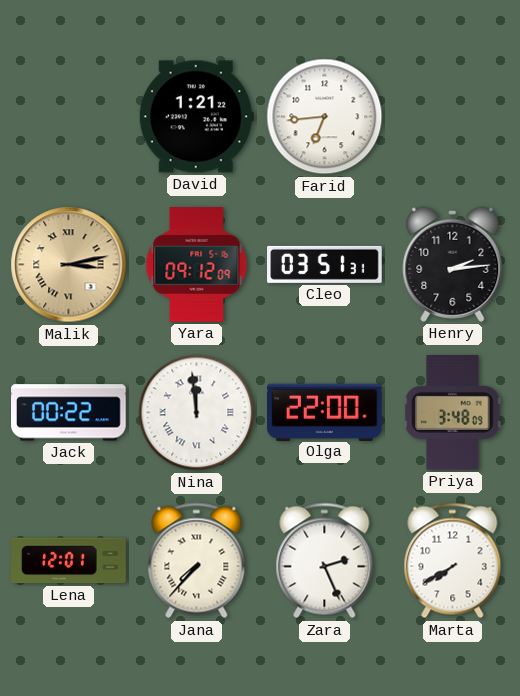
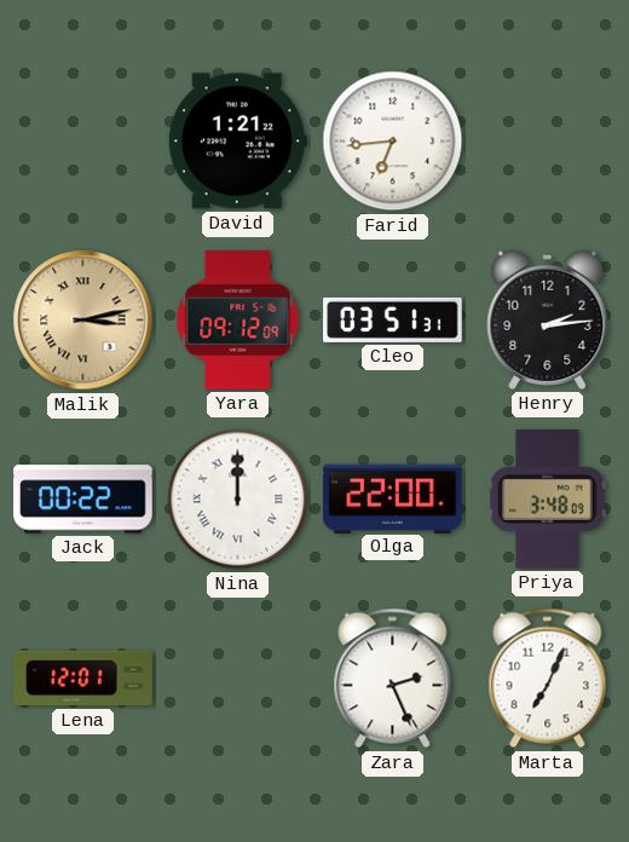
Nina: 11:59 -> 12:00 (238, 500)
Jana: 7:37 -> none (197, 561)
Marta: 7:40 -> 7:04 (548, 679)
